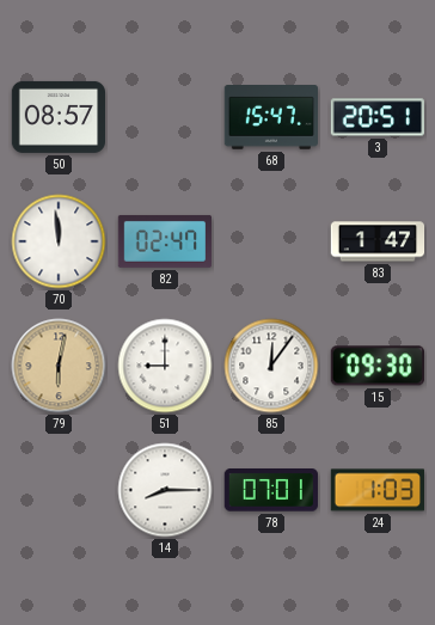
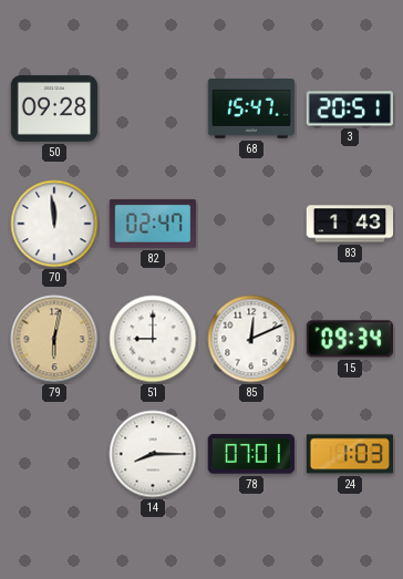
50: 08:57 -> 09:28 (53, 108)
83: 1:47 -> 1:43 (350, 224)
85: 12:06 -> 12:11 (251, 339)
15: 09:30 -> 09:34 (350, 339)
